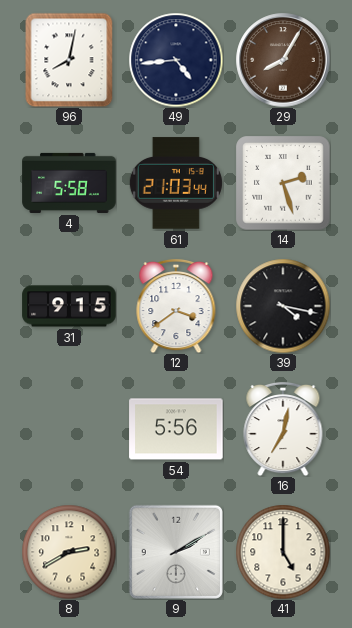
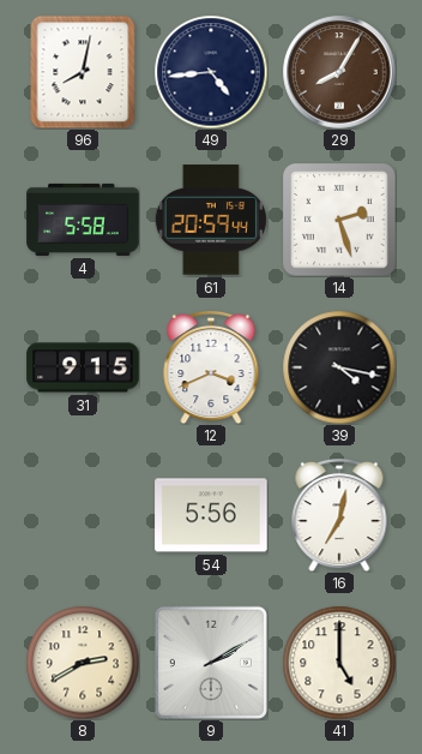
61: 21:03 -> 20:59 (211, 220)
12: 3:39 -> 3:41 (211, 367)
